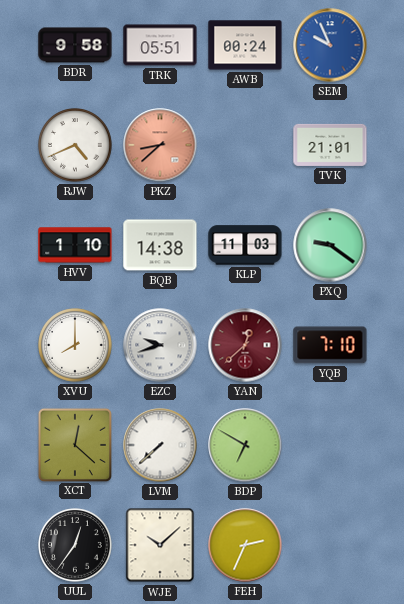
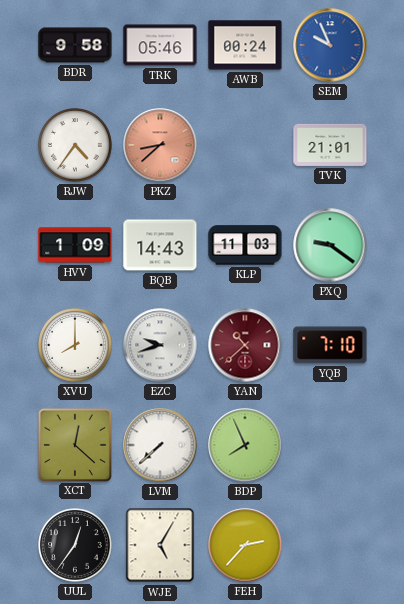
TRK: 05:51 -> 05:46 (160, 45)
RJW: 4:41 -> 4:36 (75, 145)
HVV: 1:10 -> 1:09 (75, 245)
BQB: 14:38 -> 14:43 (160, 245)
YAN: 12:38 -> 10:38 (245, 345)
BDP: 6:50 -> 7:56 (245, 445)
WJE: 10:08 -> 5:05 (160, 545)
FEH: 2:34 -> 2:37 (245, 545)
